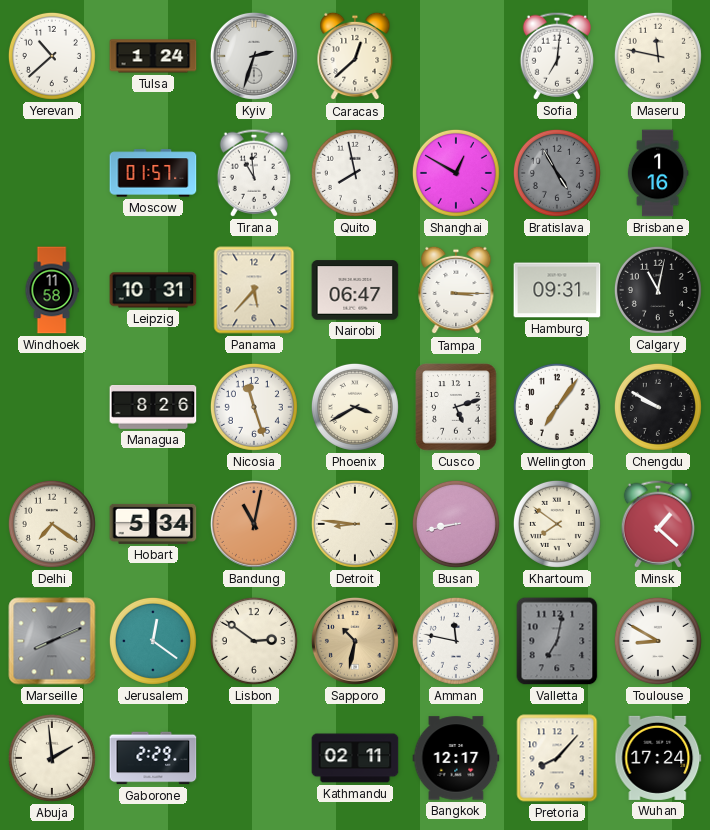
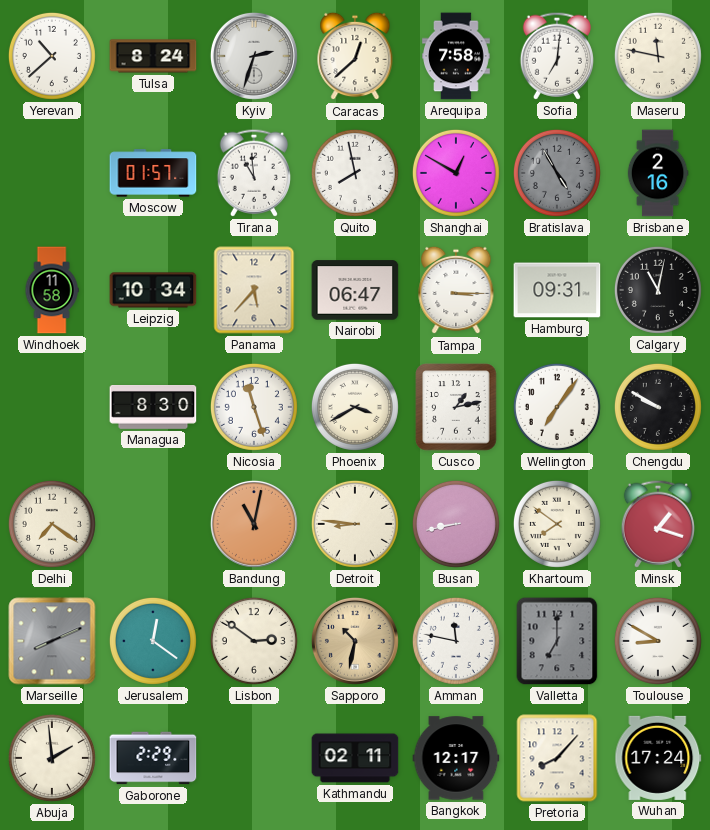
Tulsa: 1:24 -> 8:24 (153, 56)
Arequipa: none -> 7:58 (457, 56)
Brisbane: 1:16 -> 2:16 (658, 173)
Leipzig: 10:31 -> 10:34 (153, 290)
Managua: 8:26 -> 8:30 (153, 408)
Cusco: 5:12 -> 1:13 (456, 407)
Hobart: 5:34 -> none (153, 524)
Minsk: 1:22 -> 1:18 (658, 524)
Valletta: 7:02 -> 7:00 (557, 641)
